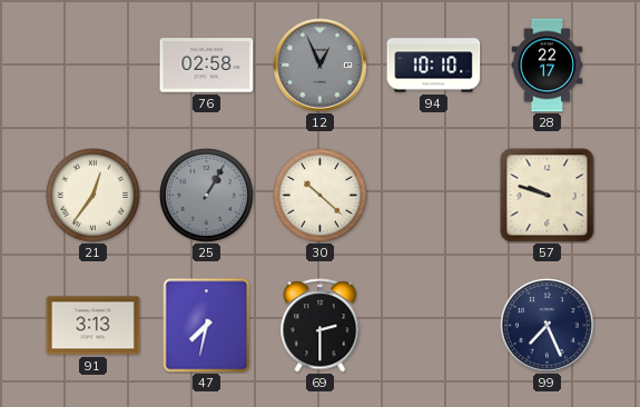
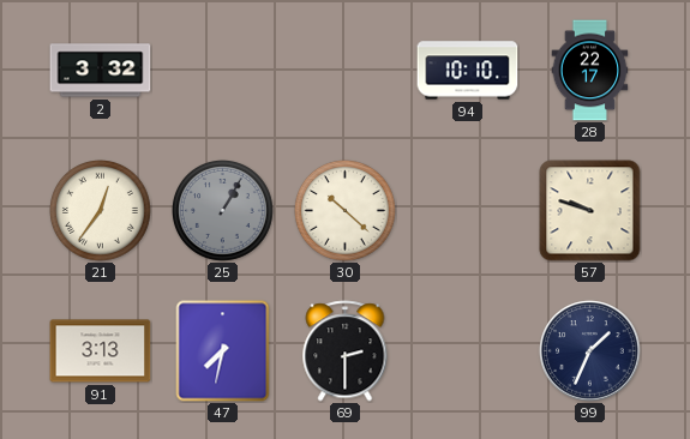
2: none -> 3:32 (101, 71)
76: 02:58 -> none (207, 66)
12: 12:56 -> none (321, 66)
99: 7:26 -> 1:34 (590, 351)
